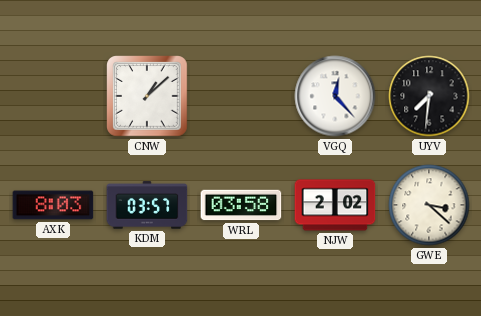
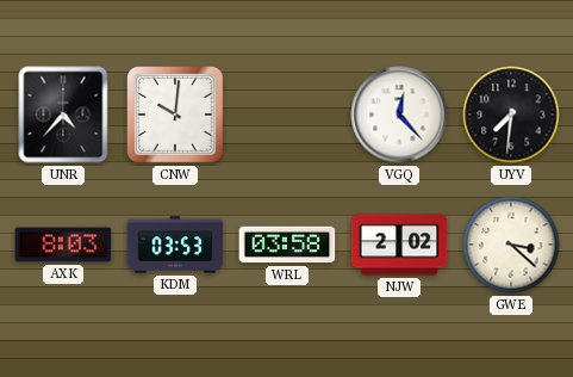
UNR: none -> 4:37 (63, 115)
CNW: 1:08 -> 10:01 (175, 115)
KDM: 03:57 -> 03:53 (175, 245)
